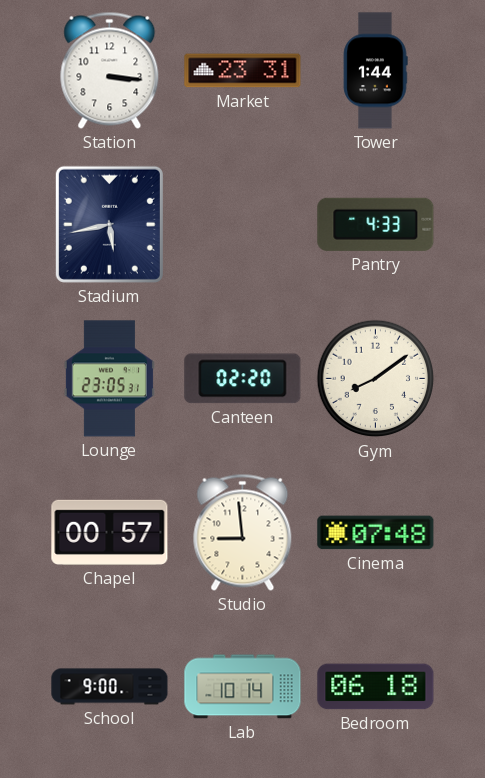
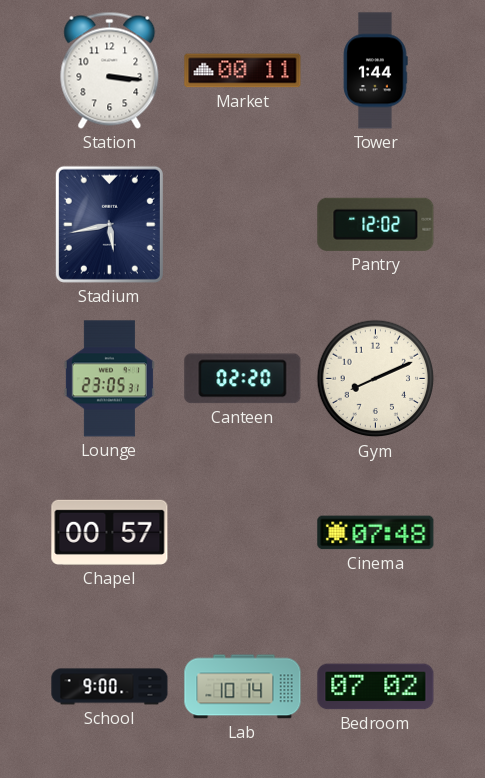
Market: 23:31 -> 00:11 (243, 71)
Pantry: 4:33 -> 12:02 (376, 224)
Gym: 8:09 -> 8:11 (376, 379)
Studio: 8:59 -> none (243, 532)
Bedroom: 06:18 -> 07:02 (376, 687)
